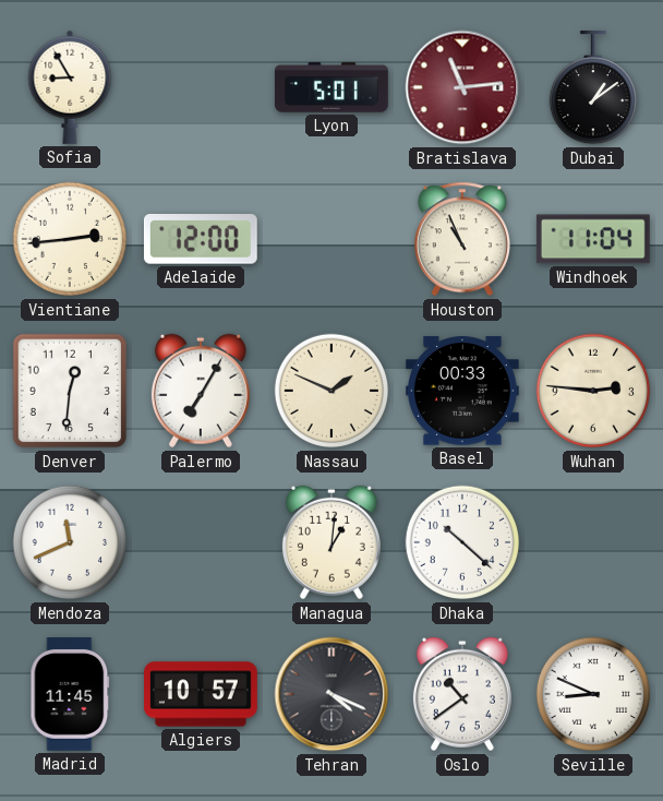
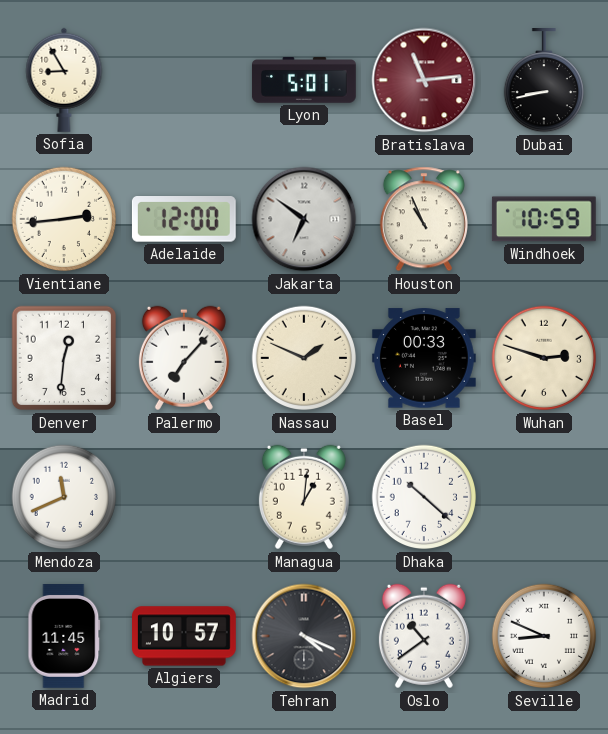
Dubai: 1:09 -> 8:43 (543, 81)
Jakarta: none -> 6:51 (304, 219)
Windhoek: 11:04 -> 10:59 (544, 219)
Palermo: 7:05 -> 7:07 (184, 358)
Wuhan: 2:46 -> 2:48 (544, 358)
